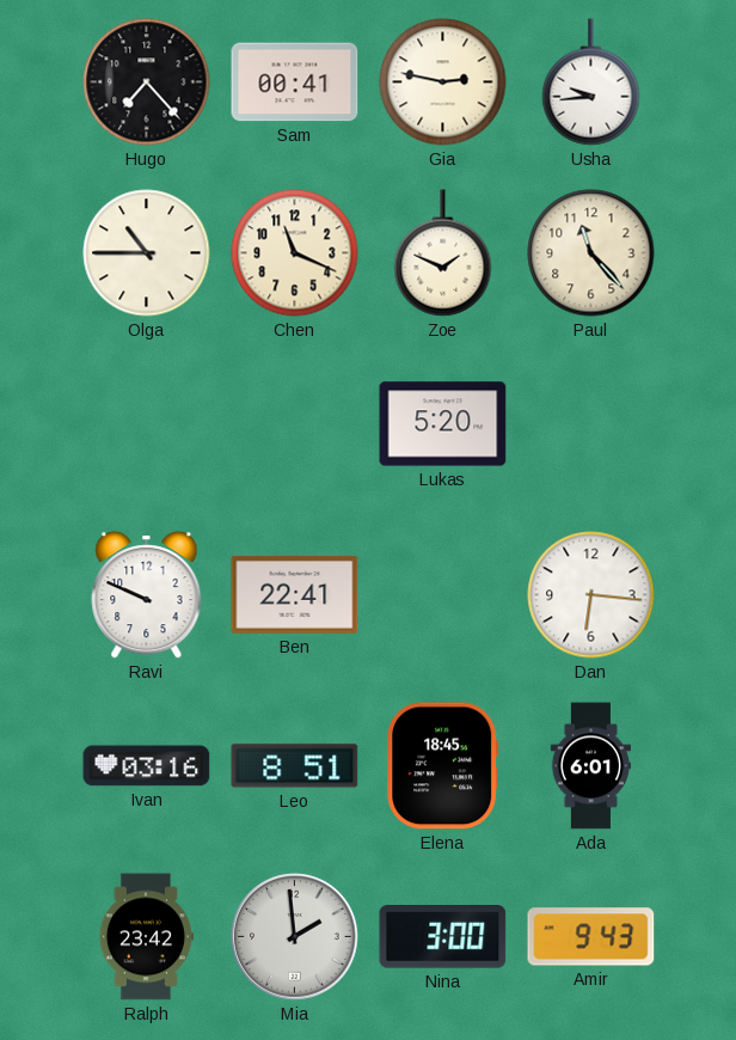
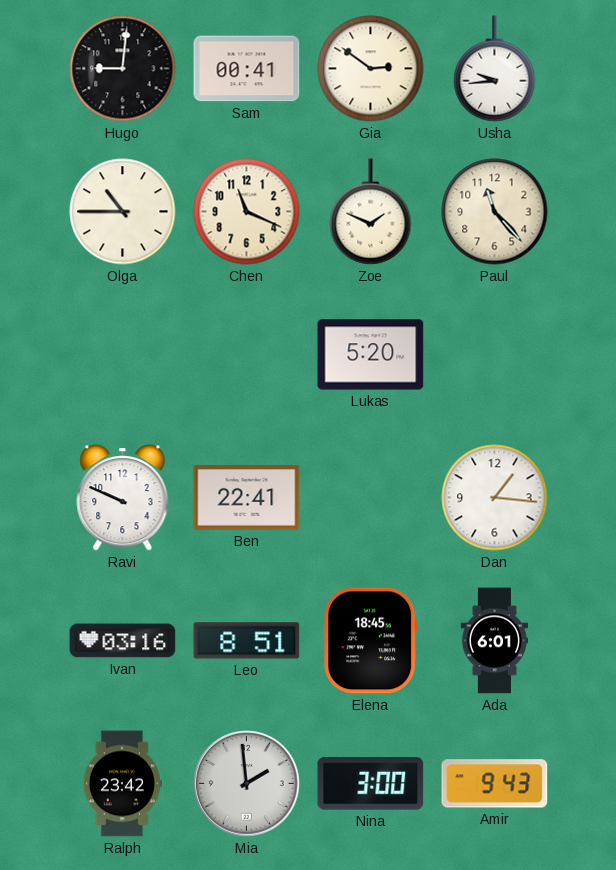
Hugo: 7:23 -> 9:01 (123, 69)
Gia: 2:47 -> 2:51 (371, 69)
Dan: 6:16 -> 1:16 (495, 498)
